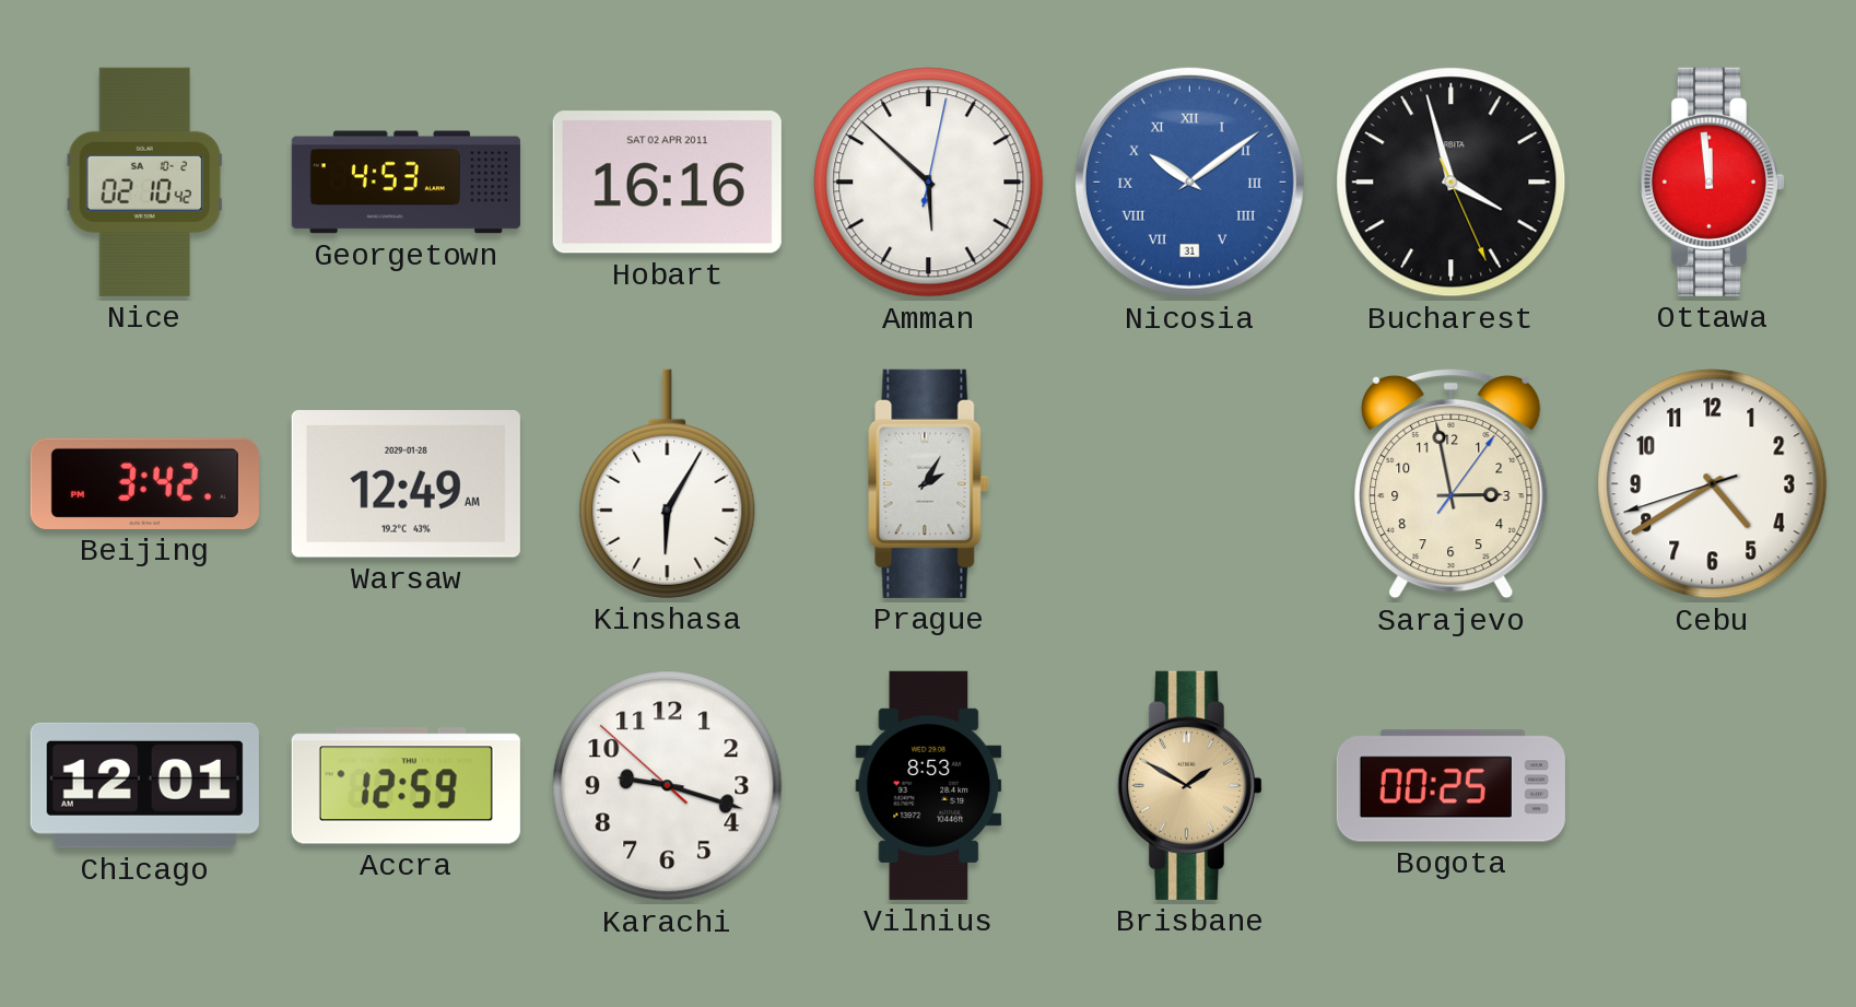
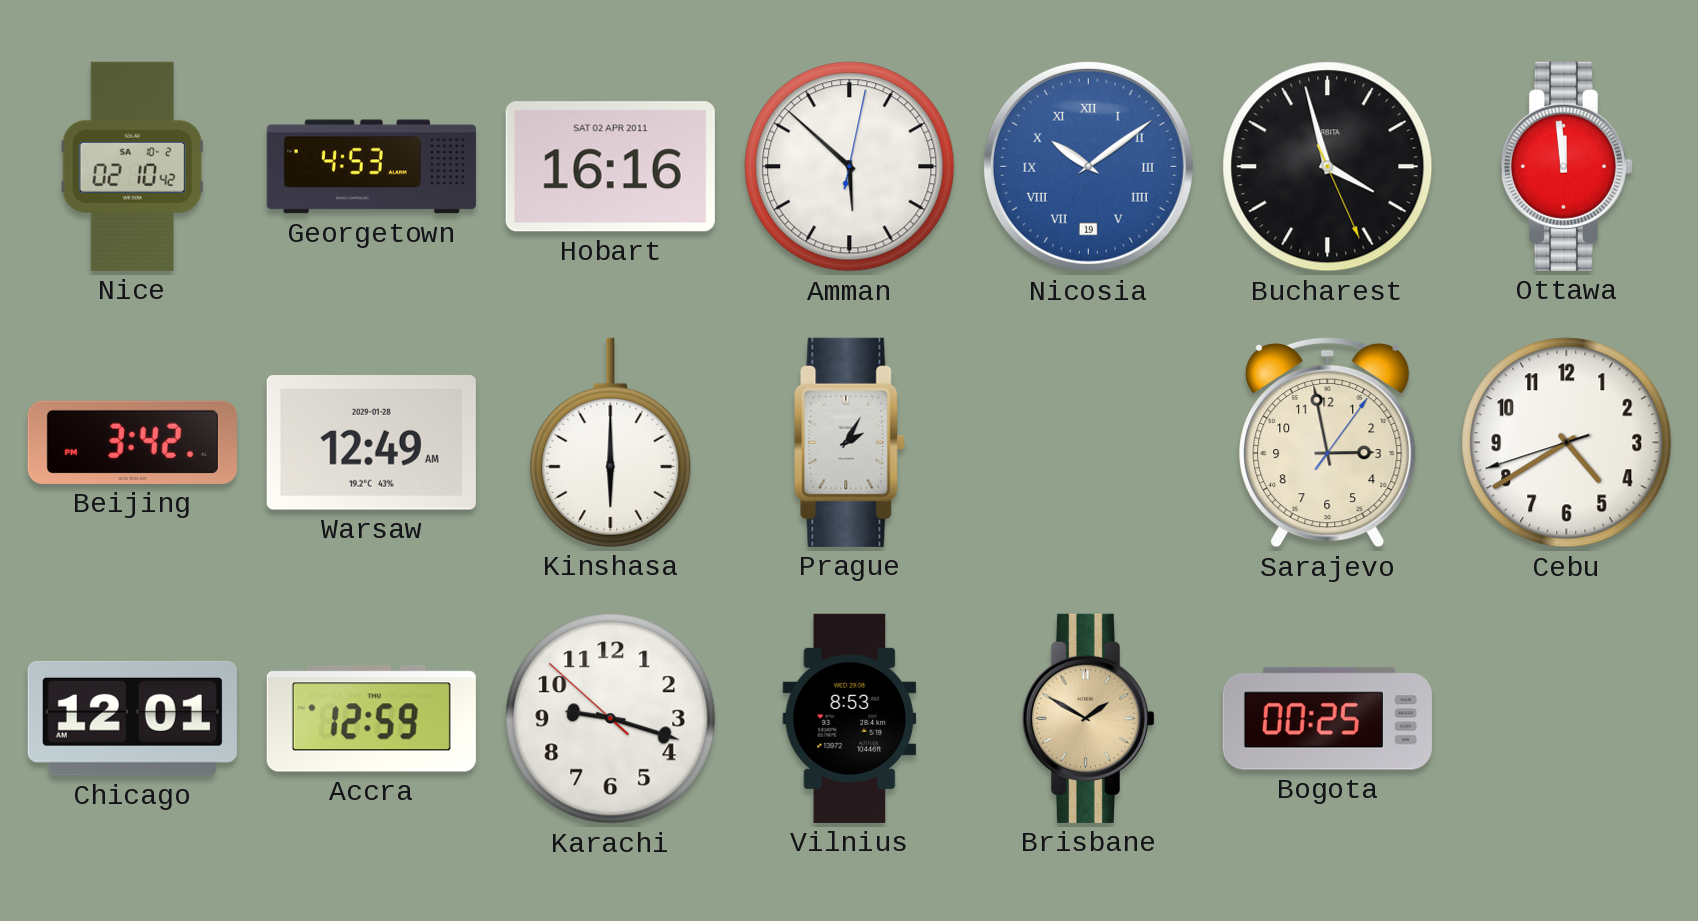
Nicosia date: 31 -> 19 (1088, 166)
Kinshasa: 6:05 -> 6:00 (611, 442)
